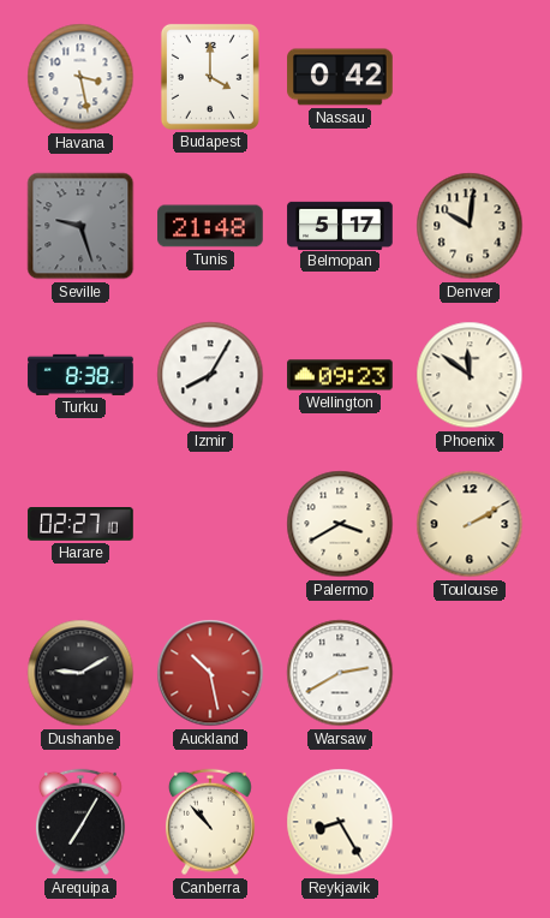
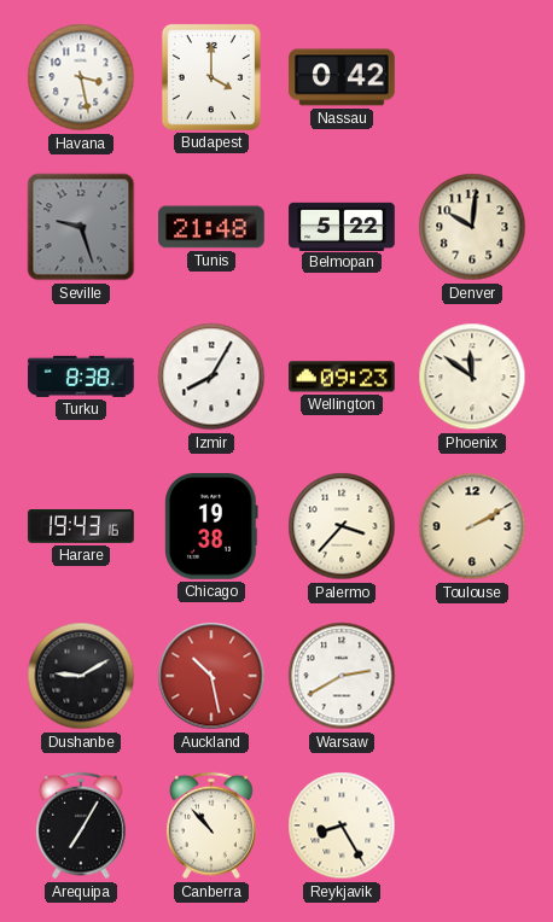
Belmopan: 5:17 -> 5:22 (342, 226)
Harare: 02:27 -> 19:43 (81, 527)
Chicago: none -> 19:38 (211, 526)
Palermo: 3:40 -> 3:37 (342, 526)
